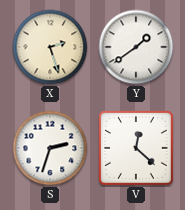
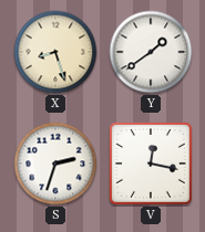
X: 2:27 -> 8:27 (55, 52)
V: 12:22 -> 12:17 (152, 165)
